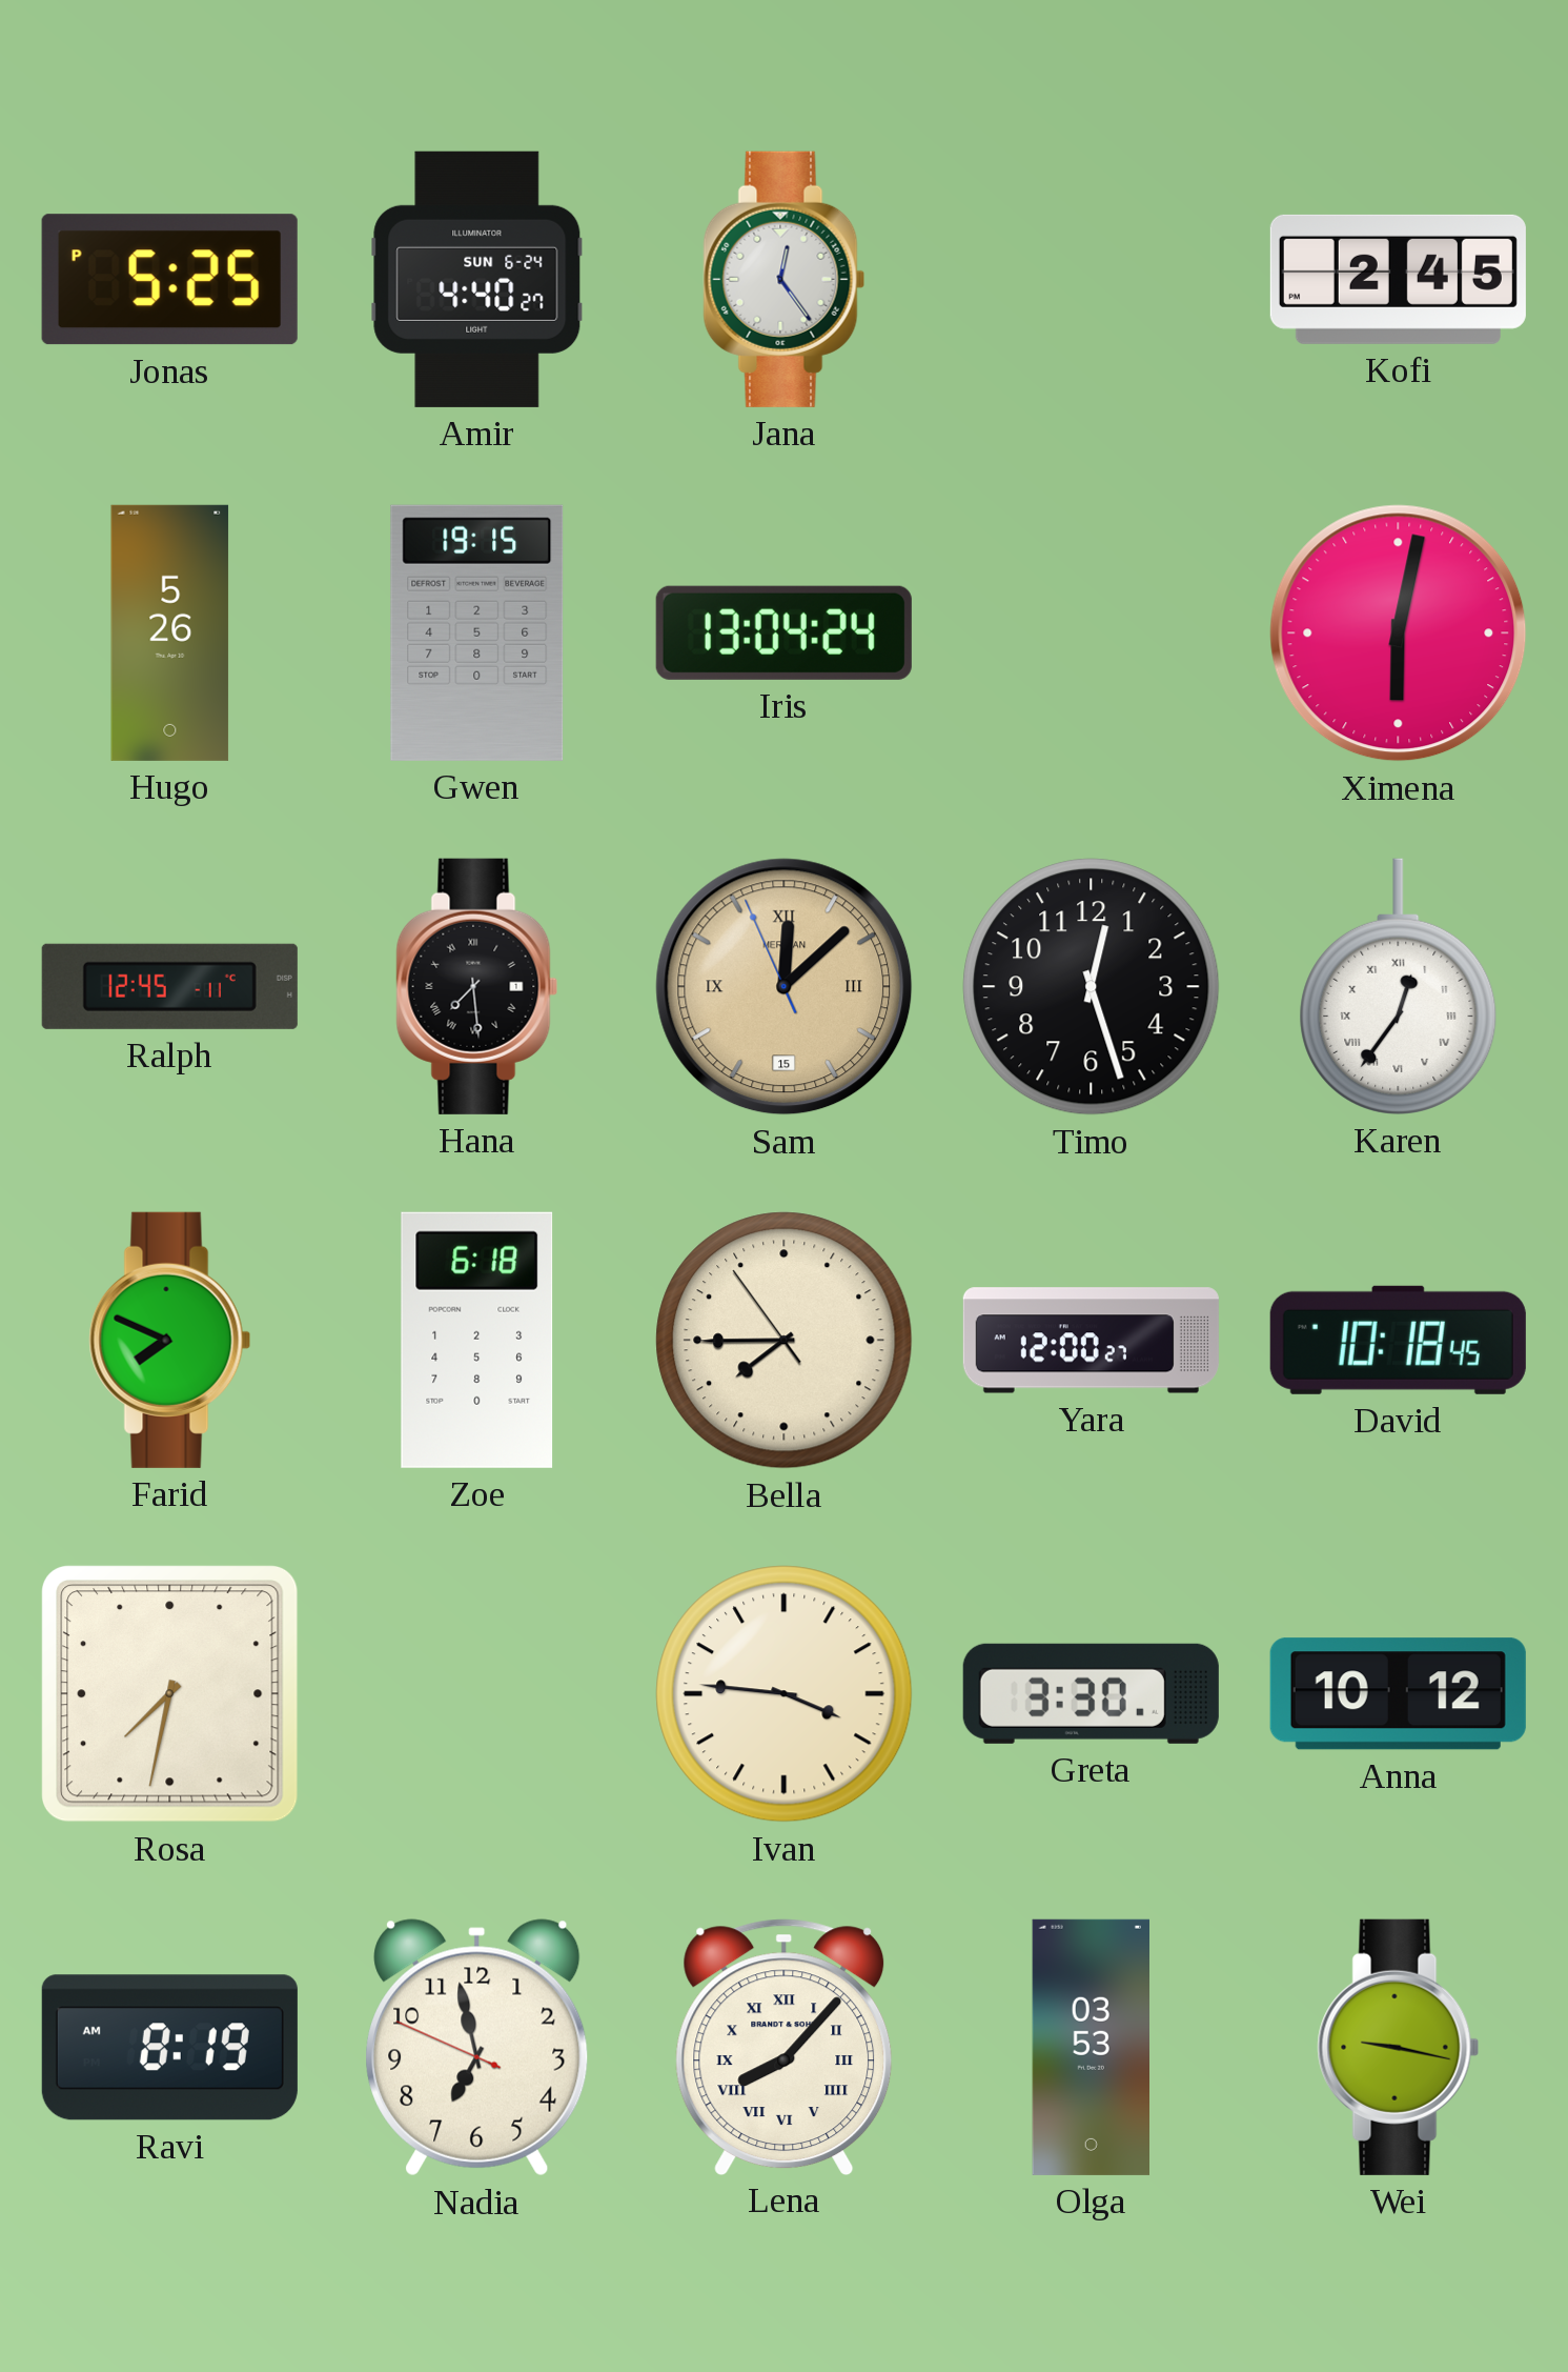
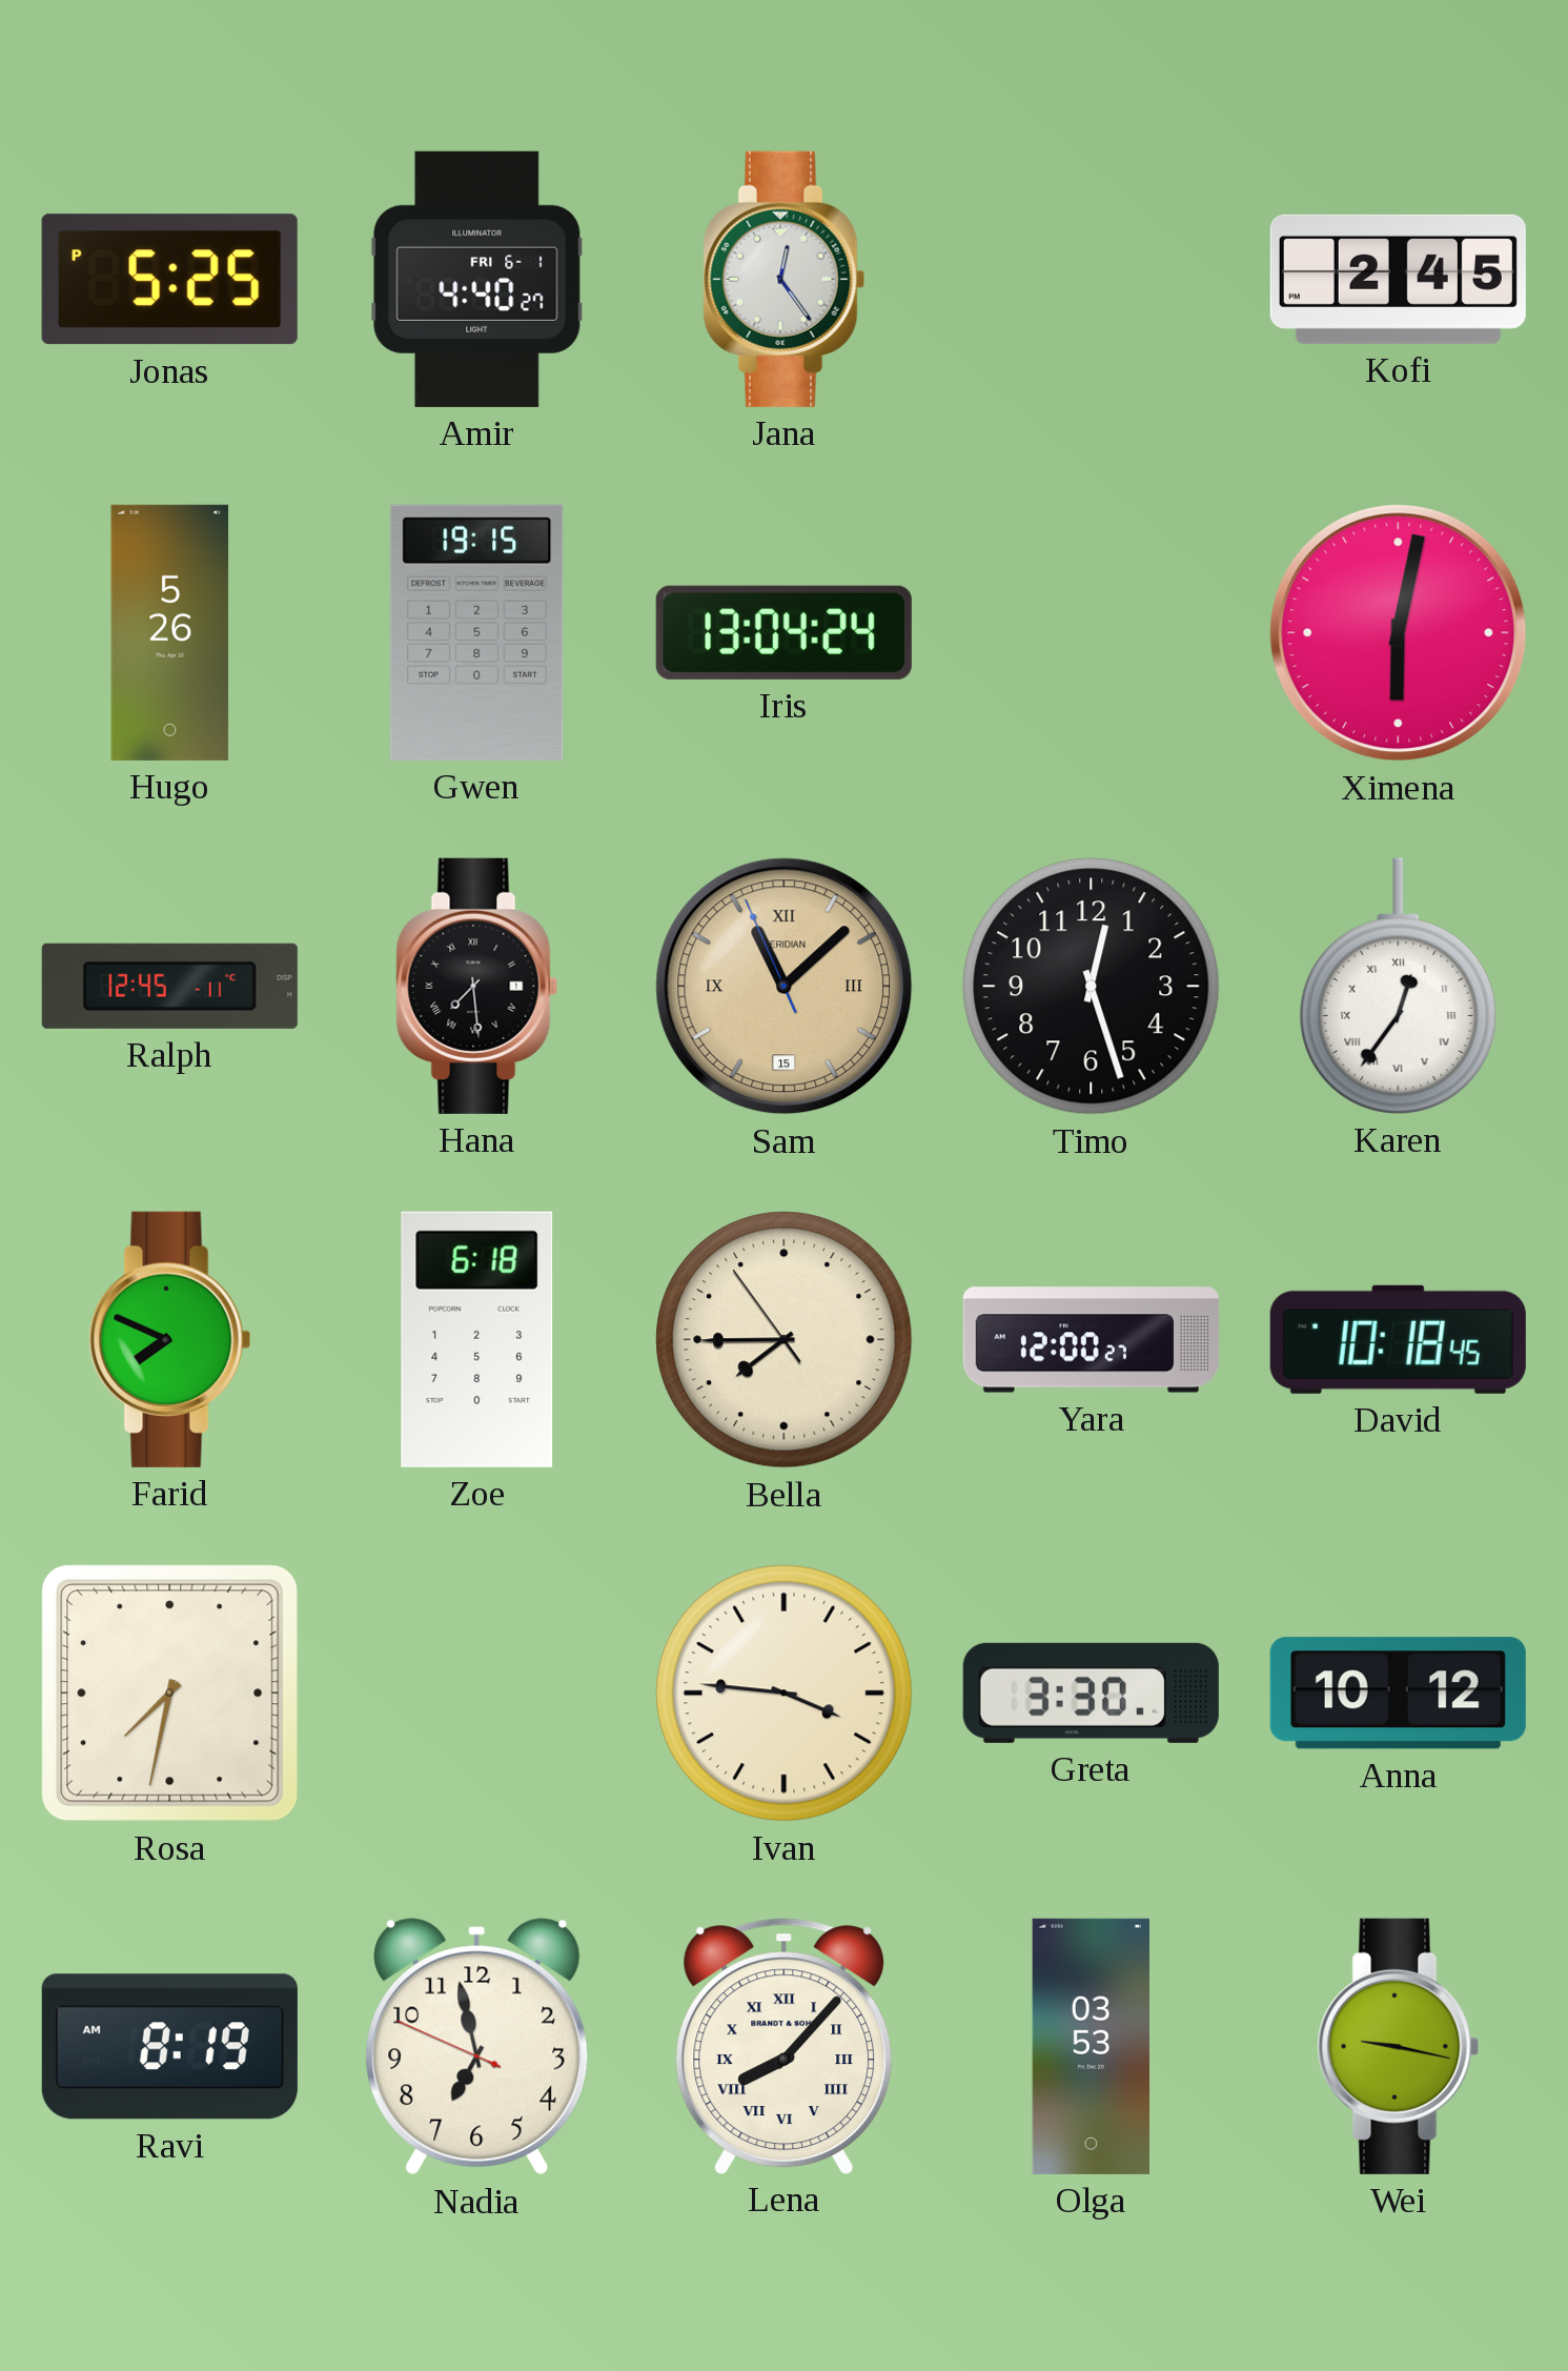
Amir date: SUN 6-24 -> FRI 6-1 (477, 279)
Sam: 12:07 -> 11:07 (785, 987)
